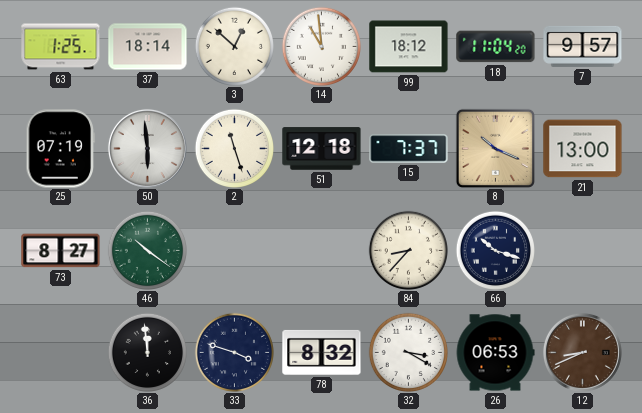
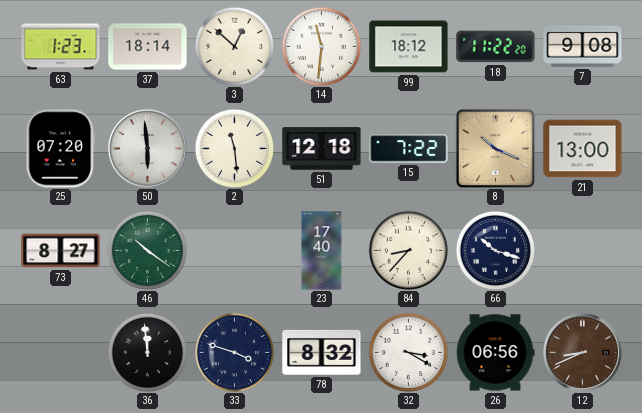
63: 1:25 -> 1:23 (61, 47)
14: 10:59 -> 11:31 (321, 46)
18: 11:04 -> 11:22 (496, 47)
7: 9:57 -> 9:08 (583, 46)
25: 07:19 -> 07:20 (61, 149)
2: 11:27 -> 11:29 (234, 148)
15: 7:37 -> 7:22 (409, 149)
23: none -> 17:40 (322, 251)
26: 06:53 -> 06:56 (495, 353)
